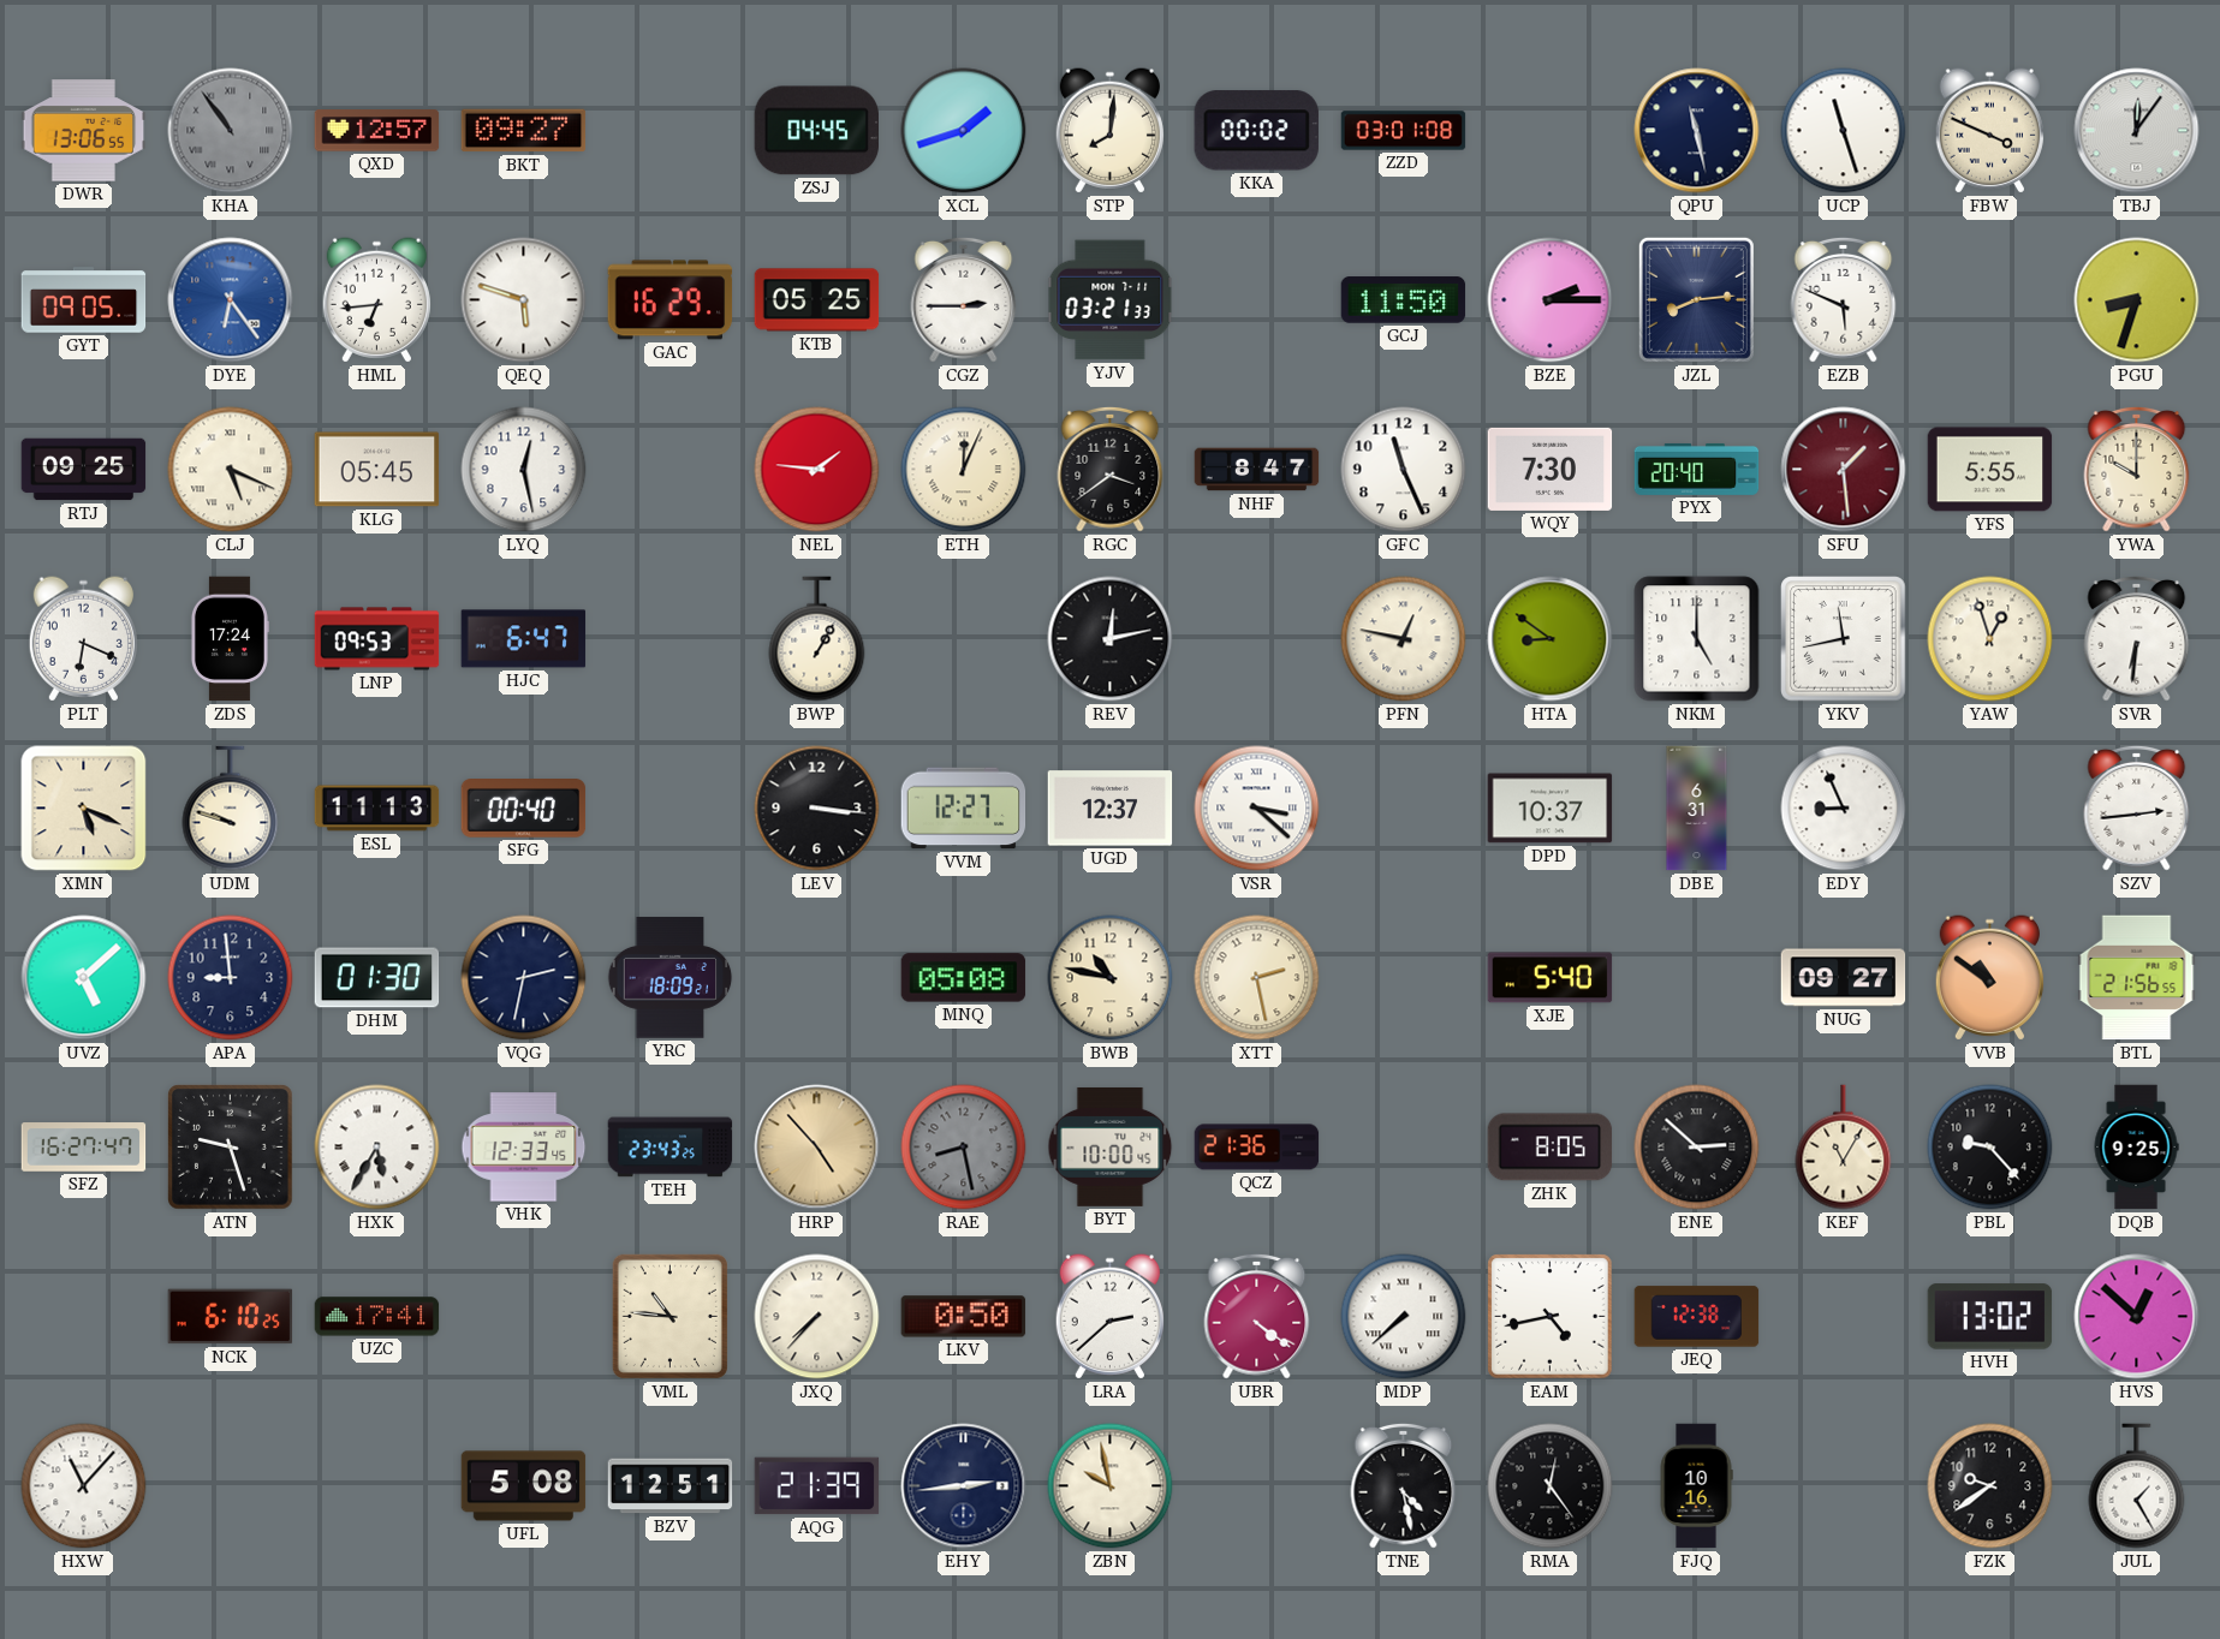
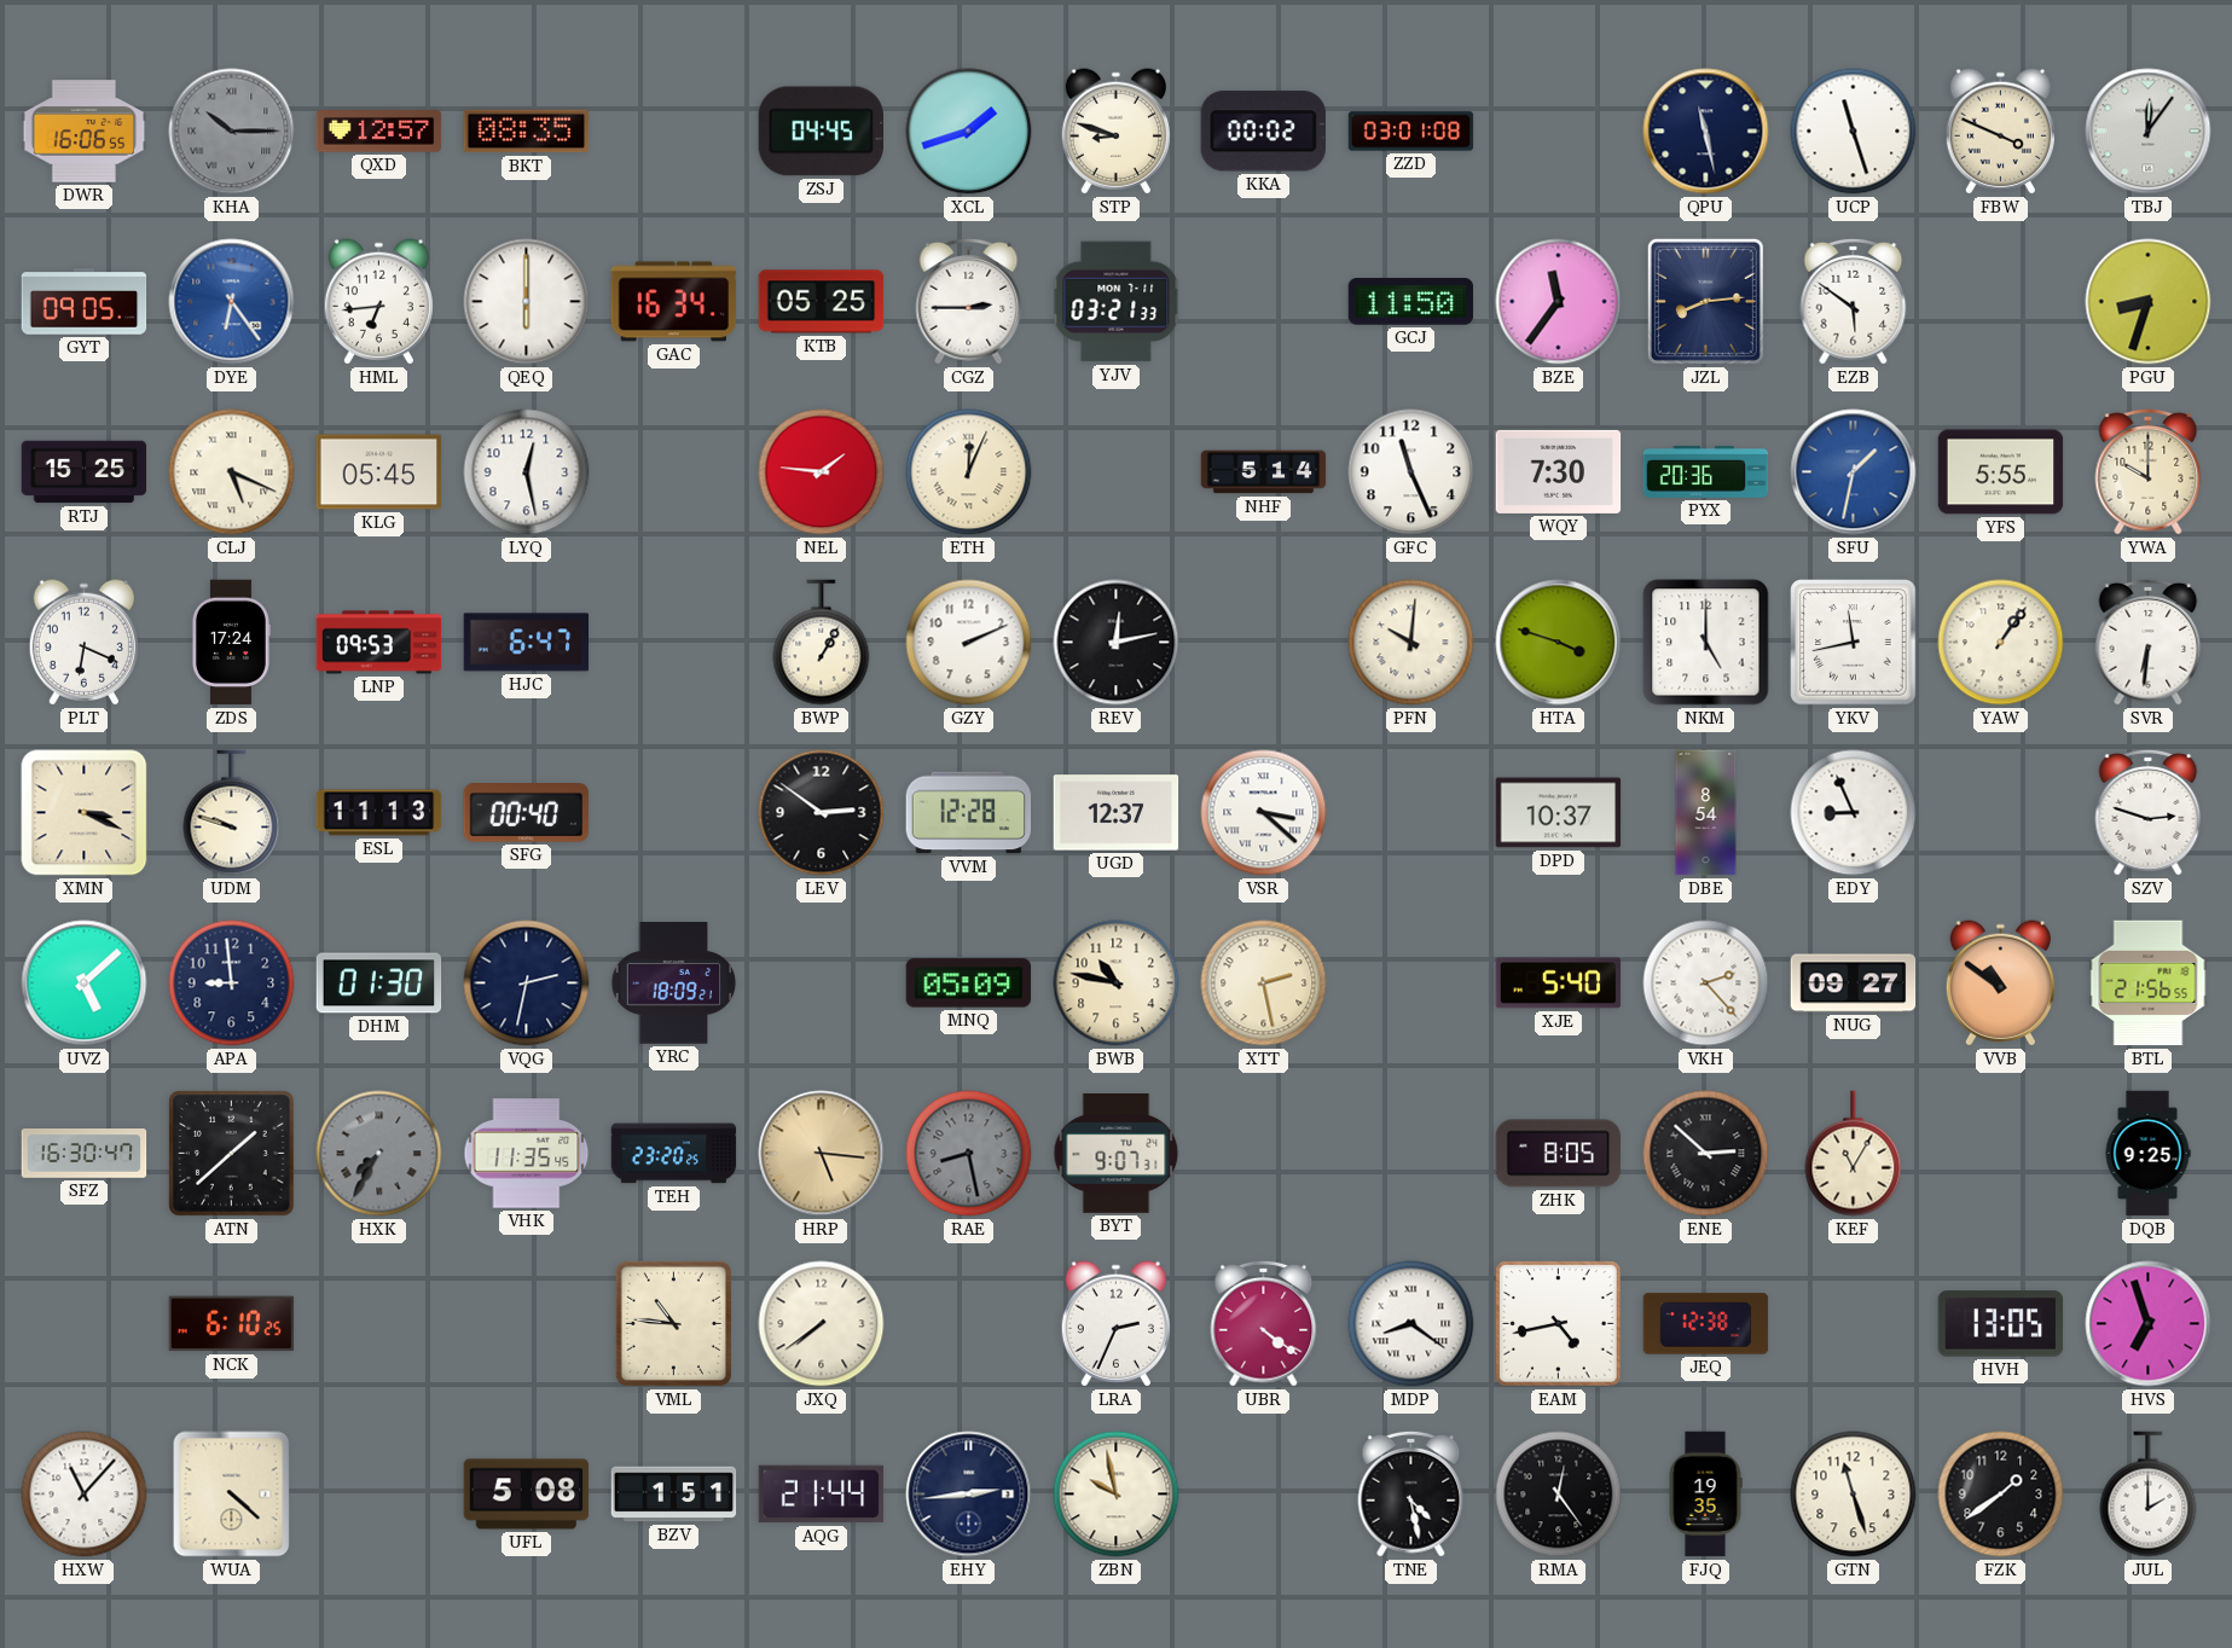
DWR: 13:06 -> 16:06 (85, 132)
KHA: 10:54 -> 10:15 (232, 132)
BKT: 09:27 -> 08:35 (527, 132)
STP: 8:01 -> 8:48 (1115, 132)
QEQ: 5:48 -> 6:00 (527, 302)
GAC: 16:29 -> 16:34 (674, 302)
BZE: 2:15 -> 11:36 (1559, 302)
EZB: 5:49 -> 5:51 (1854, 301)
RTJ: 09:25 -> 15:25 (85, 472)
RGC: 3:39 -> none (1111, 469)
NHF: 8:47 -> 5:14 (1264, 472)
PYX: 20:40 -> 20:36 (1706, 471)
SFU: 1:29 -> 1:32 (1854, 472)
SFU dial: burgundy -> blue (1854, 472)
GZY: none -> 2:11 (969, 643)
PFN: 12:47 -> 10:01 (1411, 643)
HTA: 8:51 -> 3:48 (1559, 643)
YAW: 12:57 -> 1:06 (2001, 643)
XMN: 5:19 -> 3:19 (85, 813)
LEV: 3:16 -> 2:51 (822, 813)
VVM: 12:27 -> 12:28 (969, 813)
DBE: 6:31 -> 8:54 (1706, 813)
SZV: 2:44 -> 2:48 (2149, 812)
MNQ: 05:08 -> 05:09 (969, 983)
VKH: none -> 2:23 (1706, 983)
SFZ: 16:27 -> 16:30 (85, 1154)
ATN: 9:27 -> 1:38 (232, 1154)
HXK: 5:35 -> 7:35 (379, 1154)
HXK dial: white -> grey (379, 1154)
VHK: 12:33 -> 11:35 (527, 1154)
TEH: 23:43 -> 23:20 (674, 1154)
HRP: 4:53 -> 5:16 (822, 1154)
BYT: 10:00 -> 9:07 (1117, 1153)
QCZ: 21:36 -> none (1257, 1148)
PBL: 9:23 -> none (1990, 1148)
UZC: 17:41 -> none (377, 1317)
JXQ: 7:37 -> 7:39 (822, 1324)
LKV: 0:50 -> none (964, 1317)
LRA: 2:38 -> 2:34 (1115, 1324)
MDP: 7:38 -> 8:21 (1411, 1324)
HVH: 13:02 -> 13:05 (2001, 1324)
HVS: 12:52 -> 6:57 (2149, 1324)
WUA: none -> 4:22 (232, 1495)
BZV: 12:51 -> 1:51 (674, 1495)
AQG: 21:39 -> 21:44 (822, 1495)
FJQ: 10:16 -> 19:35 (1705, 1495)
GTN: none -> 11:27 (1854, 1495)
FZK: 9:39 -> 1:39 (2001, 1495)
JUL: 1:25 -> 2:00 (2149, 1495)
